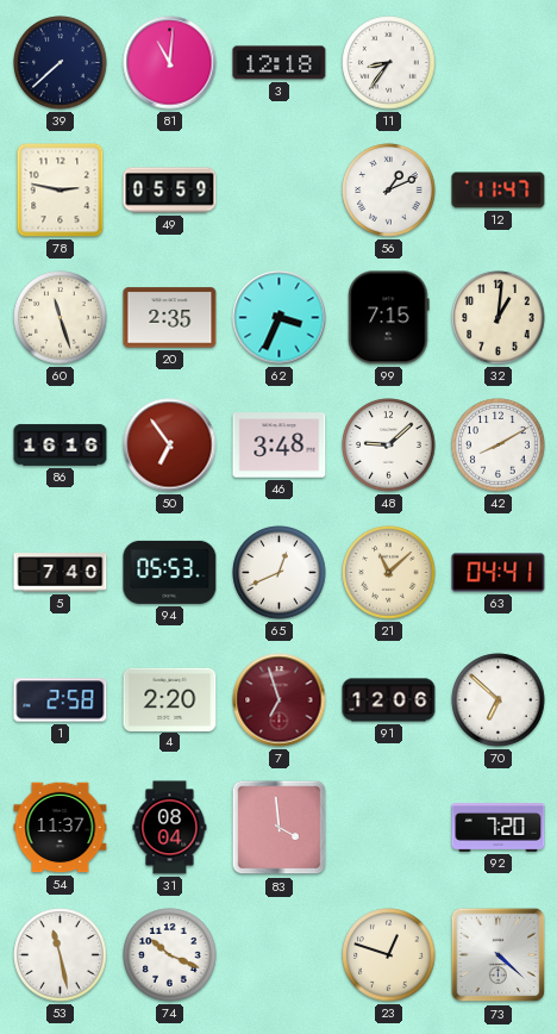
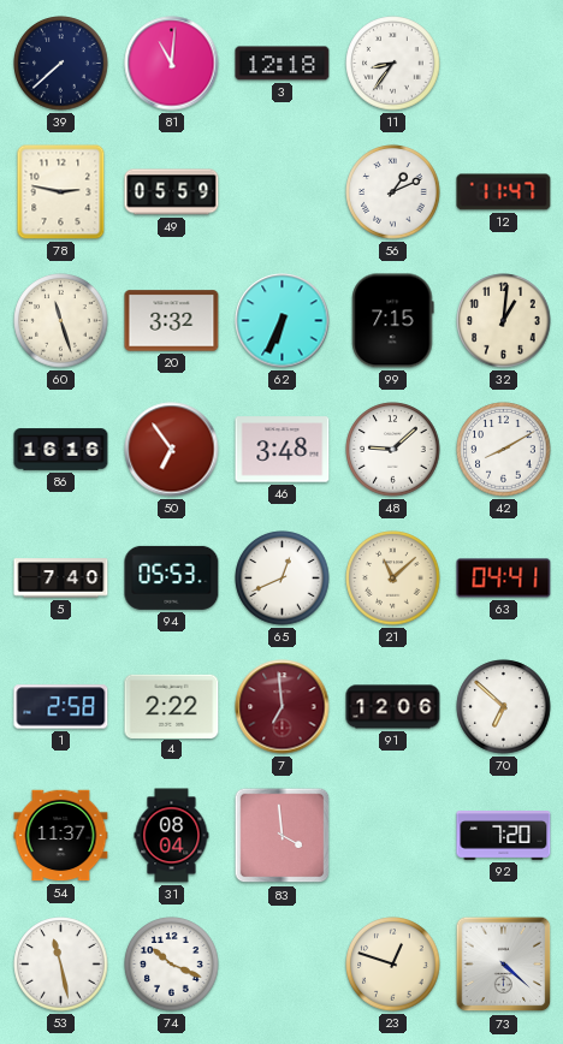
20: 2:35 -> 3:32 (172, 321)
62: 3:34 -> 6:34 (283, 321)
4: 2:20 -> 2:22 (172, 706)
7: 6:57 -> 6:59 (283, 707)
